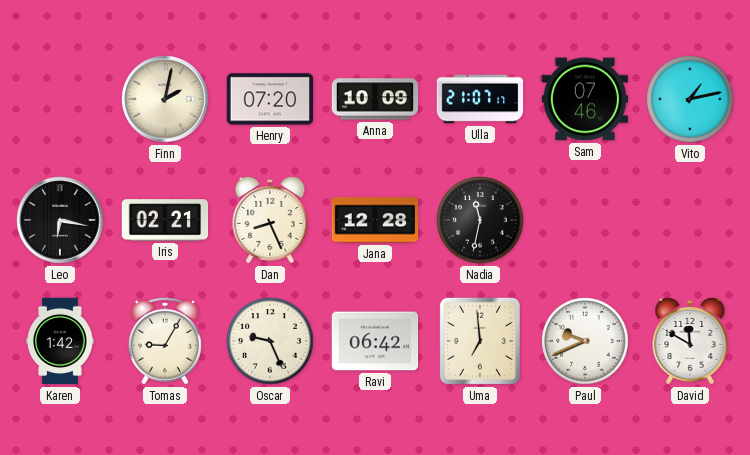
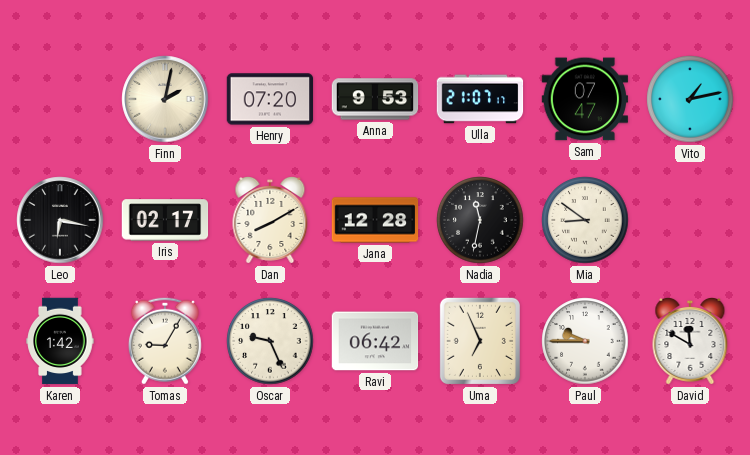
Anna: 10:09 -> 9:53 (375, 99)
Sam: 07:46 -> 07:47 (585, 99)
Iris: 02:21 -> 02:17 (165, 220)
Dan: 8:26 -> 8:10 (270, 221)
Mia: none -> 8:51 (585, 220)
Uma: 6:59 -> 6:56 (480, 341)
Paul: 9:41 -> 9:45 (585, 341)
